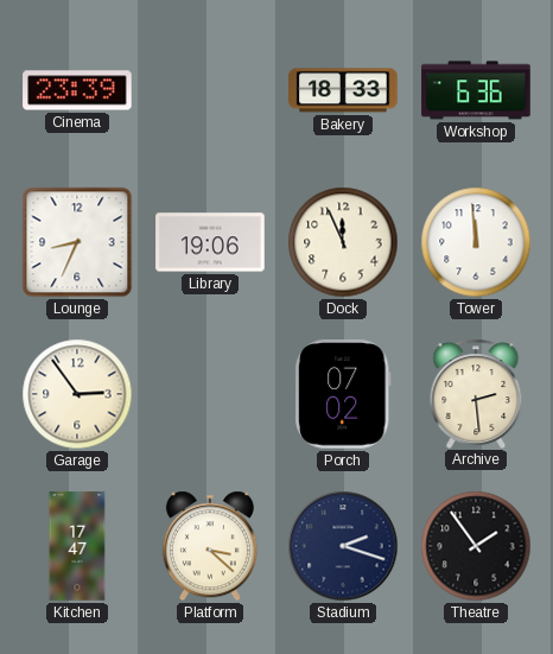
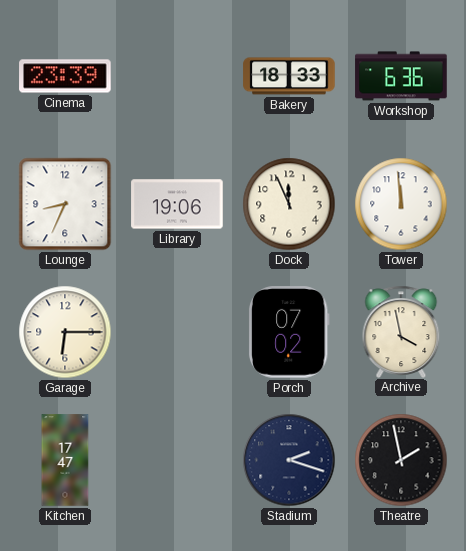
Garage: 2:54 -> 6:15 (65, 332)
Archive: 2:29 -> 3:58 (401, 331)
Platform: 3:22 -> none (210, 546)
Theatre: 1:54 -> 1:58 (401, 460)
